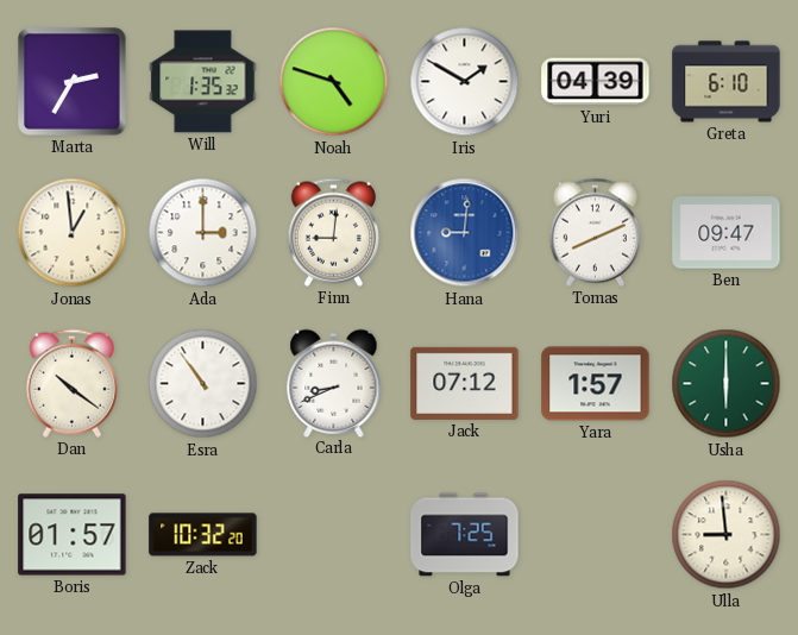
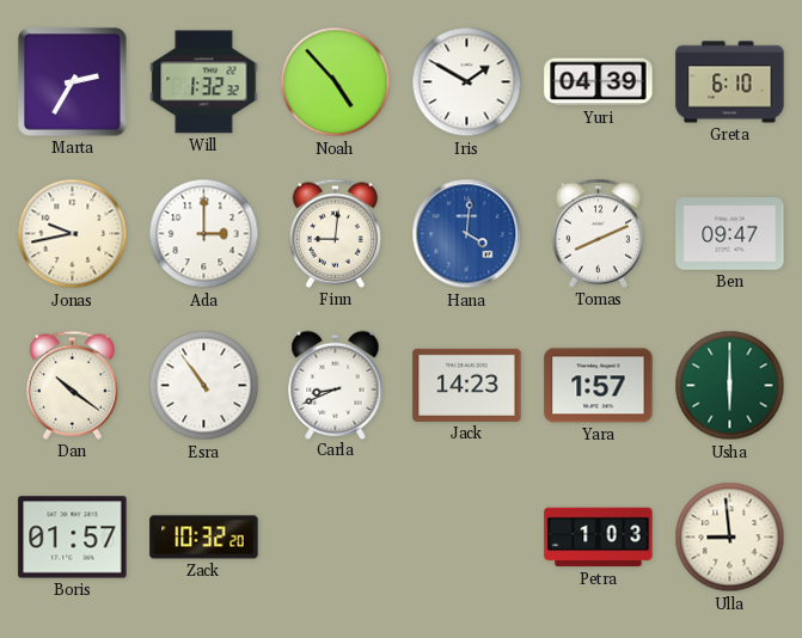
Will: 1:35 -> 1:32 (204, 82)
Noah: 4:48 -> 4:53 (336, 82)
Jonas: 12:59 -> 9:43 (73, 234)
Hana: 9:01 -> 4:01 (467, 234)
Jack: 07:12 -> 14:23 (467, 385)
Olga: 7:25 -> none (465, 535)
Petra: none -> 1:03 (599, 538)
